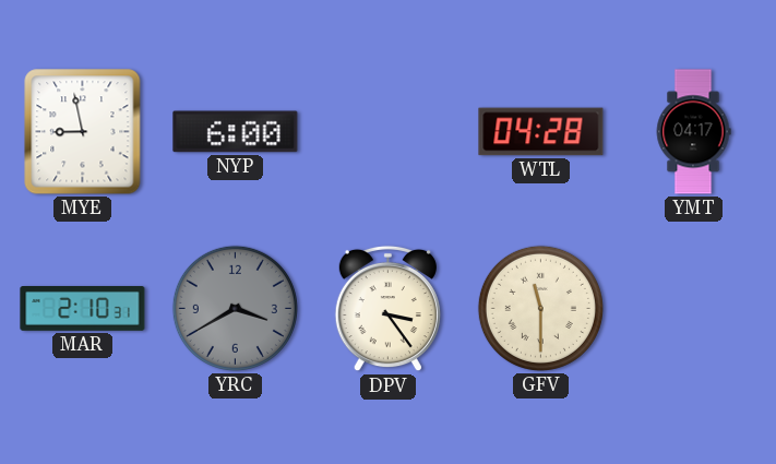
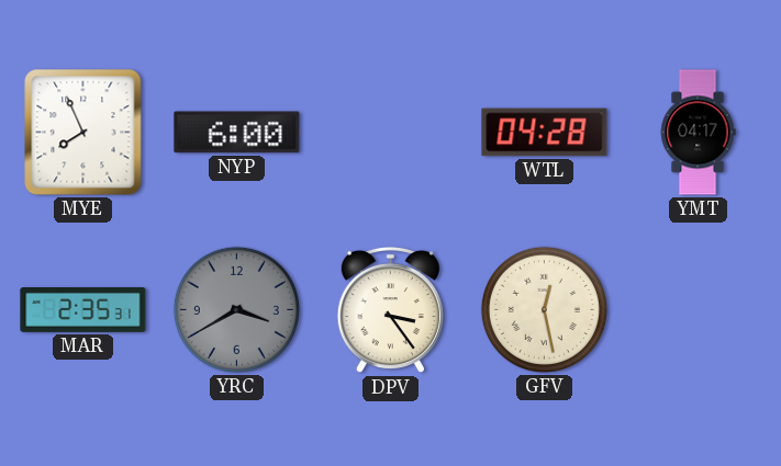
MYE: 8:58 -> 7:56 (83, 133)
MAR: 2:10 -> 2:35 (83, 310)
GFV: 11:30 -> 12:28 (544, 309)
